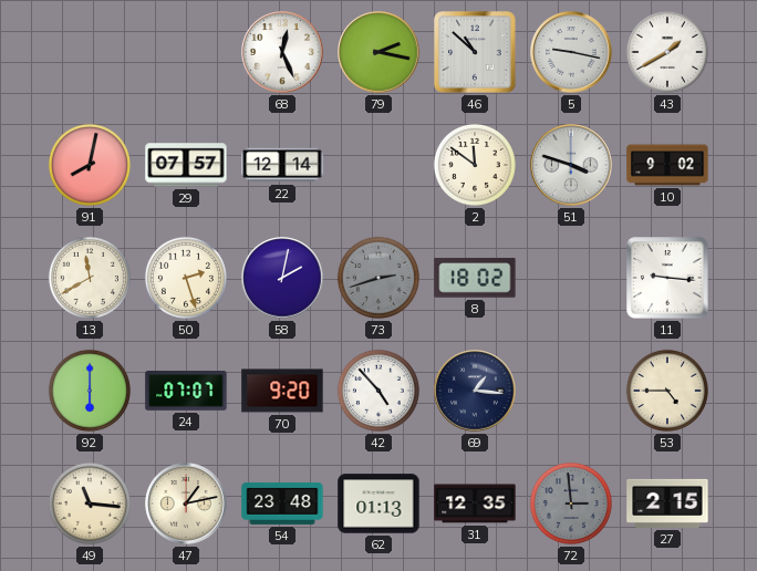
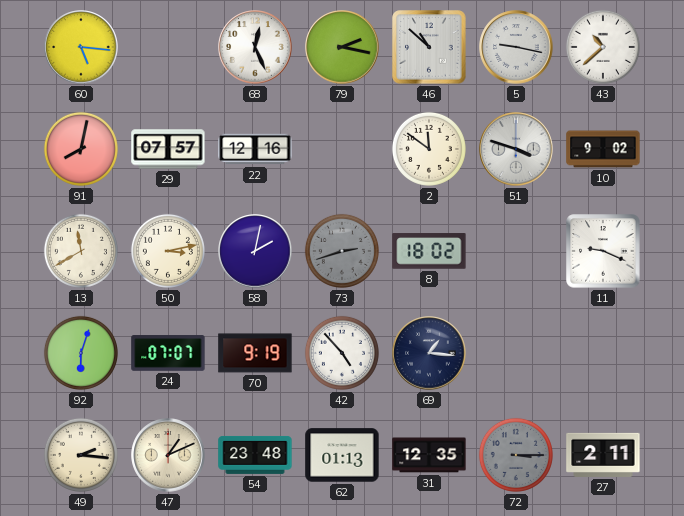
60: none -> 5:16 (81, 47)
43: 1:40 -> 10:38 (603, 47)
22: 12:14 -> 12:16 (255, 149)
50: 2:27 -> 3:13 (168, 251)
11: 9:16 -> 9:19 (603, 251)
92: 6:00 -> 6:03 (81, 353)
70: 9:20 -> 9:19 (255, 353)
53: 4:45 -> none (667, 391)
49: 11:16 -> 2:16 (81, 455)
47: 1:13 -> 1:11 (168, 455)
72: 2:59 -> 3:15 (516, 455)
27: 2:15 -> 2:11 (603, 455)
